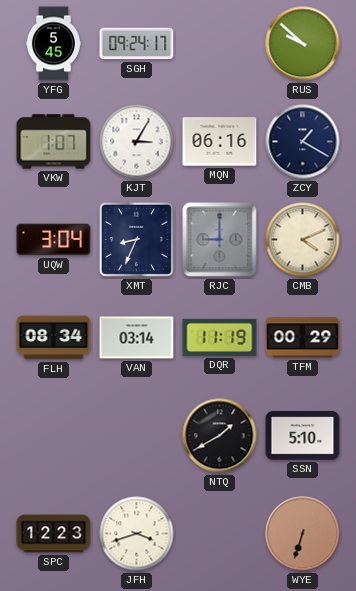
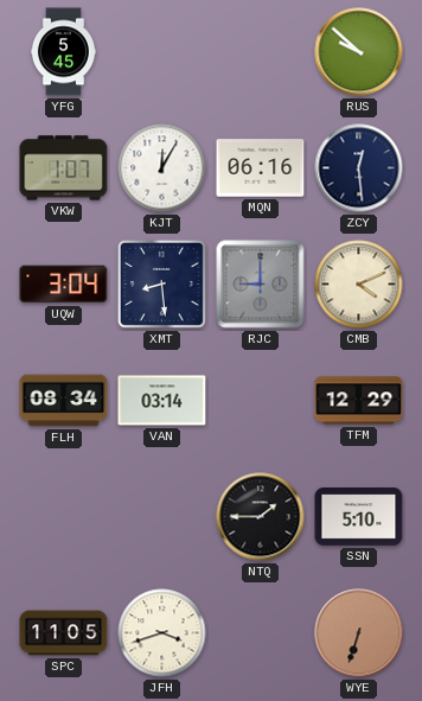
SGH: 09:24 -> none (137, 44)
KJT: 3:05 -> 12:05 (162, 168)
ZCY: 1:20 -> 12:29 (359, 168)
XMT: 8:34 -> 8:29 (161, 283)
DQR: 11:19 -> none (220, 337)
TFM: 00:29 -> 12:29 (359, 401)
NTQ: 1:40 -> 1:45 (261, 517)
SPC: 12:23 -> 11:05 (64, 633)
